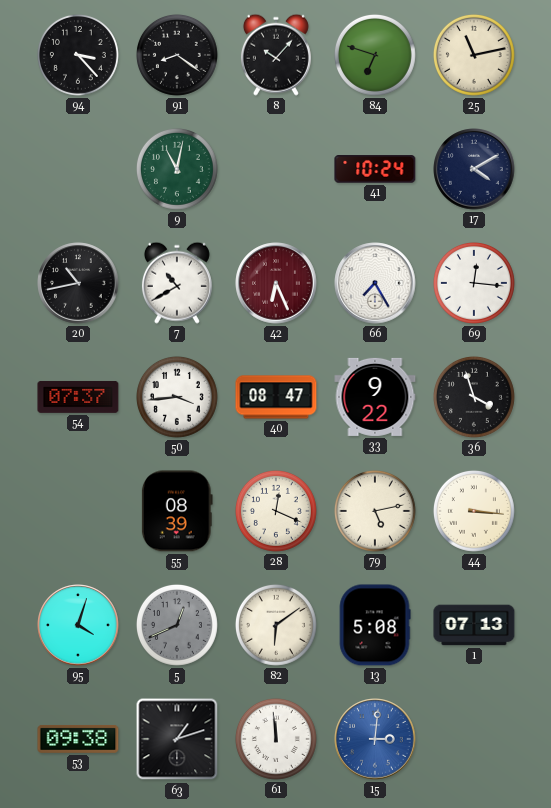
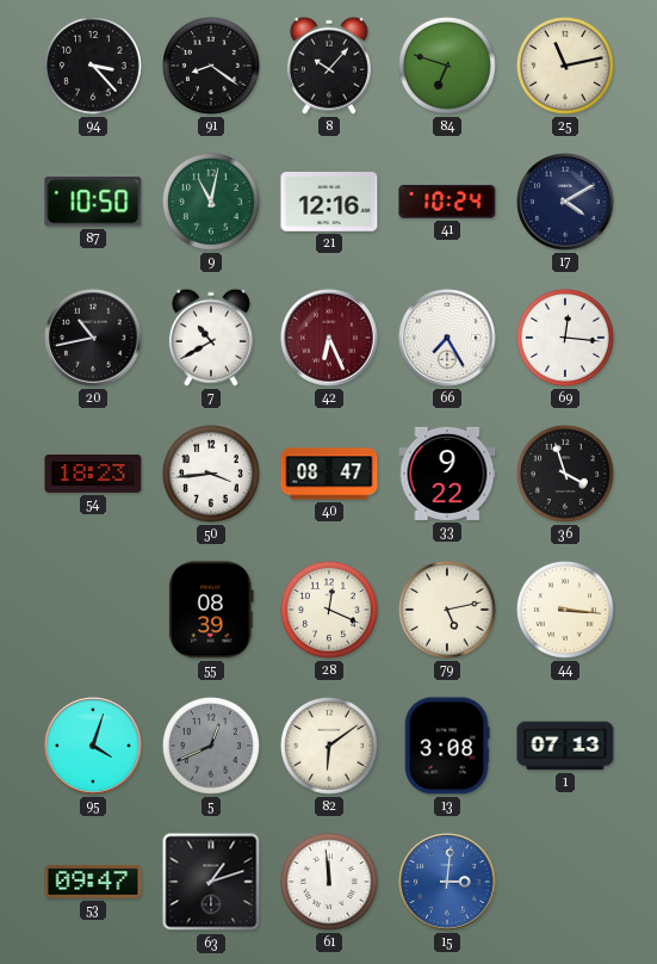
87: none -> 10:50 (93, 202)
21: none -> 12:16 (329, 202)
54: 07:37 -> 18:23 (93, 474)
13: 5:08 -> 3:08 (447, 746)
53: 09:38 -> 09:47 (93, 882)
